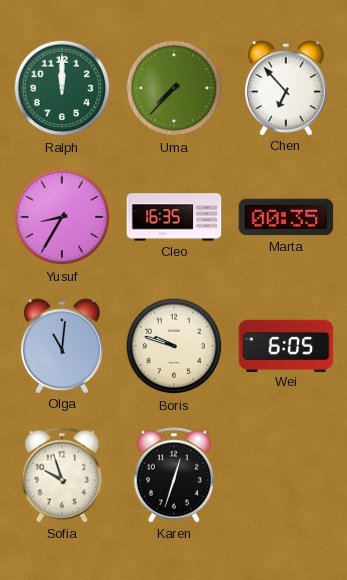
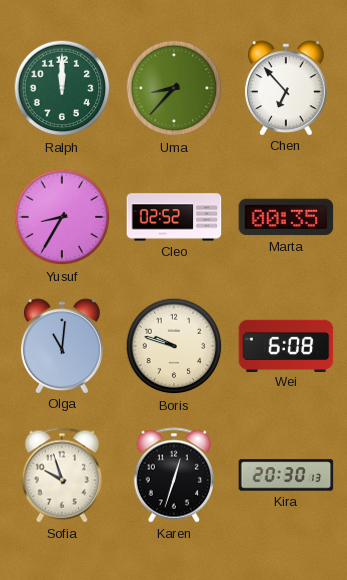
Uma: 7:37 -> 8:37 (174, 88)
Cleo: 16:35 -> 02:52 (174, 217)
Wei: 6:05 -> 6:08 (286, 345)
Kira: none -> 20:30 (286, 475)
